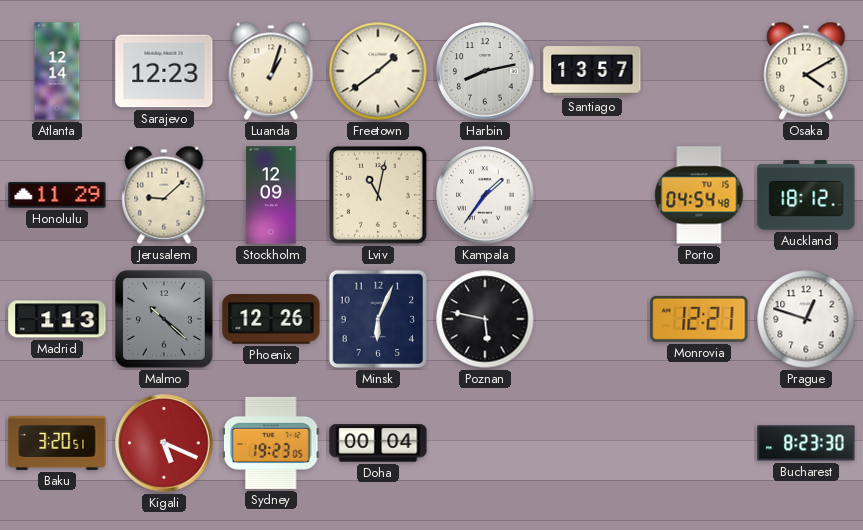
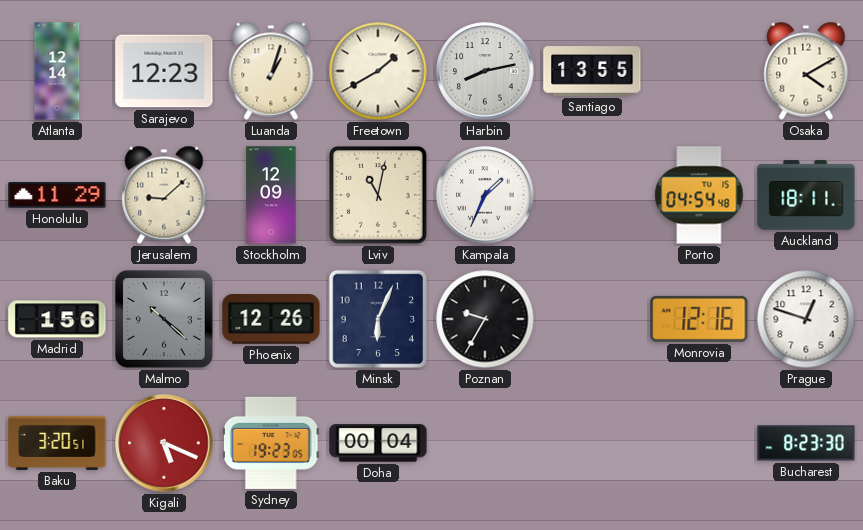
Freetown: 1:39 -> 1:40 (378, 71)
Santiago: 13:57 -> 13:55 (592, 71)
Kampala: 1:36 -> 1:34 (485, 195)
Auckland: 18:12 -> 18:11 (806, 195)
Madrid: 1:13 -> 1:56 (57, 319)
Poznan: 5:47 -> 9:35 (485, 319)
Monrovia: 12:21 -> 12:16 (699, 319)
